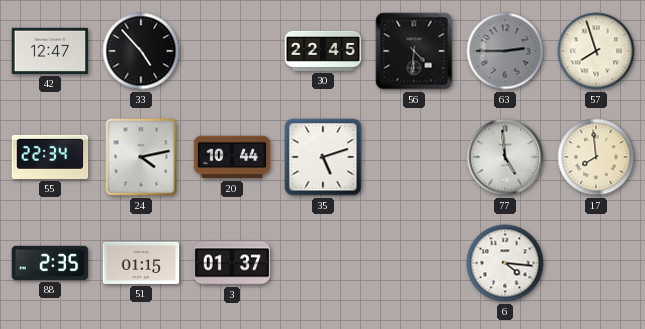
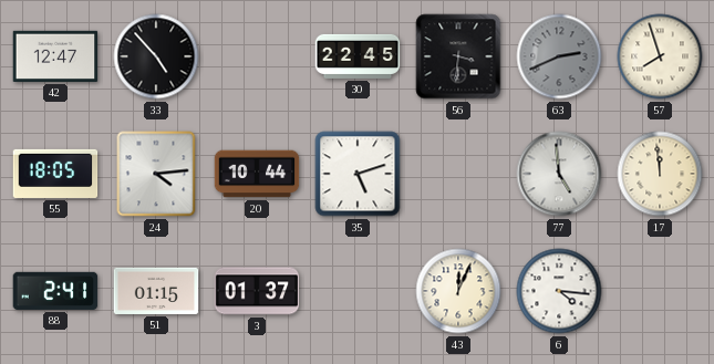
56: 4:31 -> 3:31 (458, 56)
63: 2:45 -> 2:41 (559, 56)
55: 22:34 -> 18:05 (55, 174)
24: 4:13 -> 4:14 (156, 174)
17: 7:59 -> 11:59 (660, 174)
88: 2:35 -> 2:41 (55, 291)
43: none -> 12:04 (458, 291)
